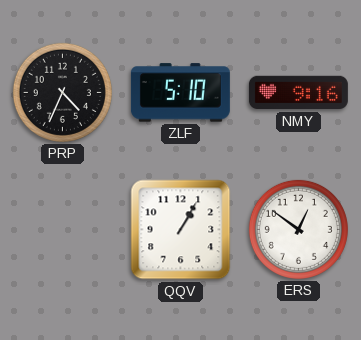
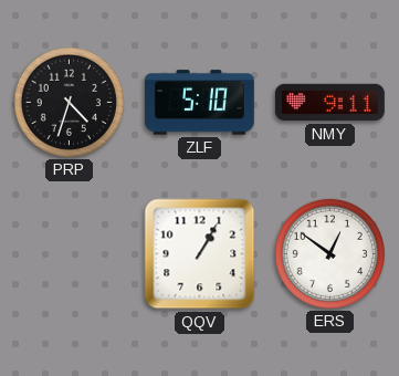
PRP: 4:34 -> 4:33 (69, 102)
NMY: 9:16 -> 9:11 (329, 103)
